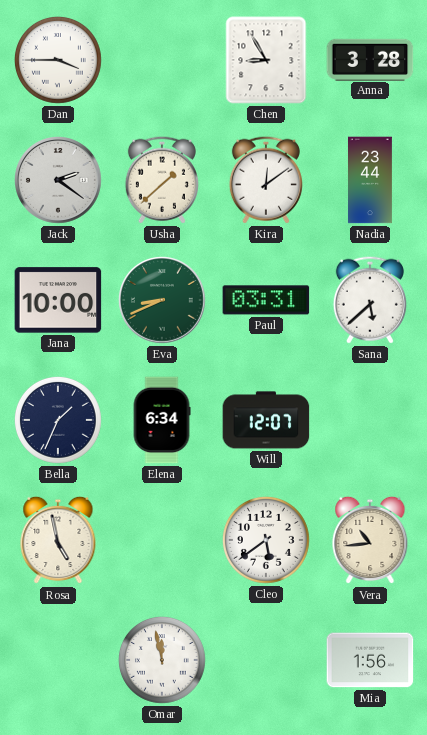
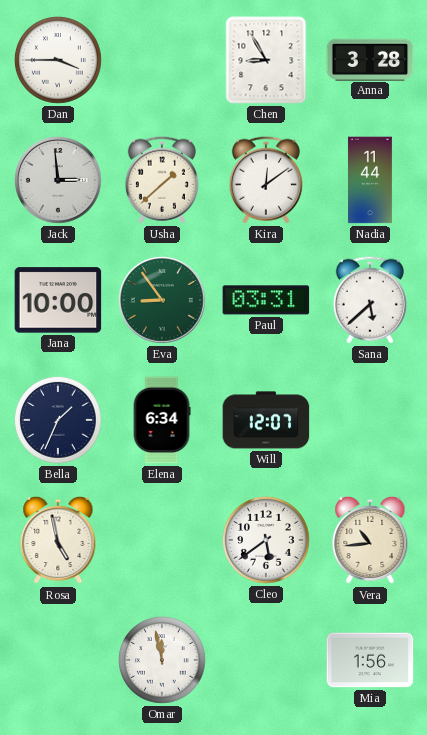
Jack: 2:21 -> 2:59 (59, 181)
Nadia: 23:44 -> 11:44 (370, 180)
Eva: 8:41 -> 8:54 (163, 301)
